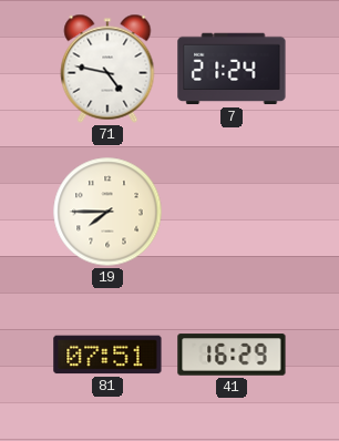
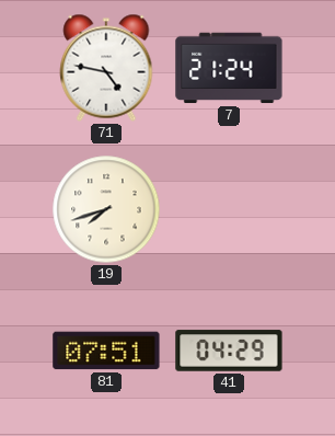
19: 7:45 -> 7:42 (106, 209)
41: 16:29 -> 04:29 (229, 351)
